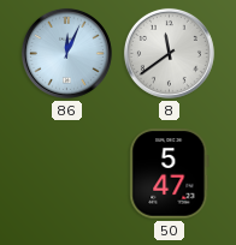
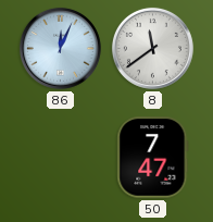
50: 5:47 -> 7:47 (153, 158)
